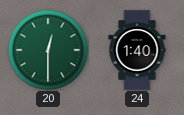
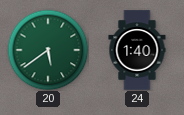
20: 12:30 -> 5:39 (48, 50)
